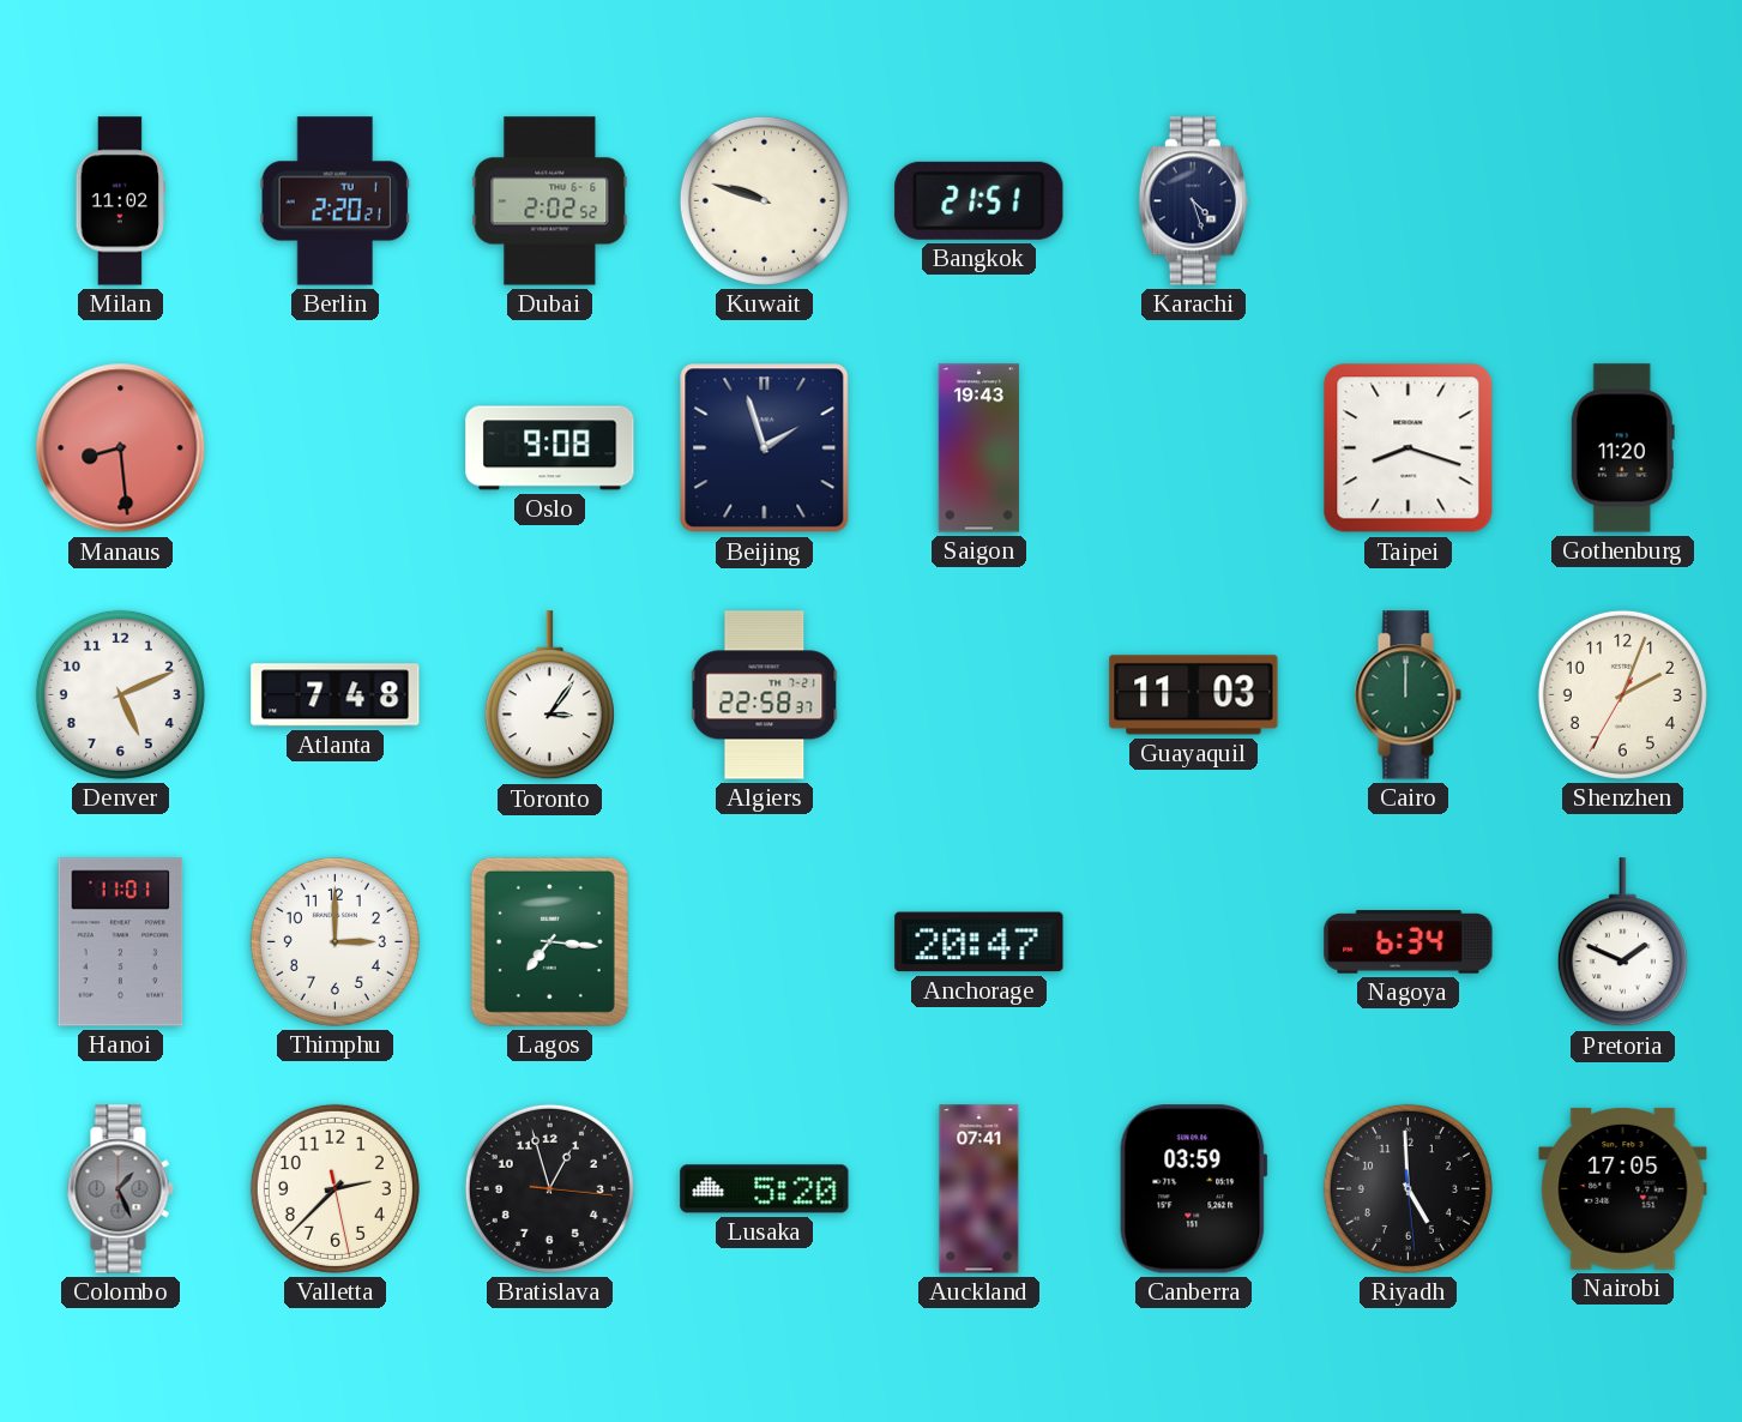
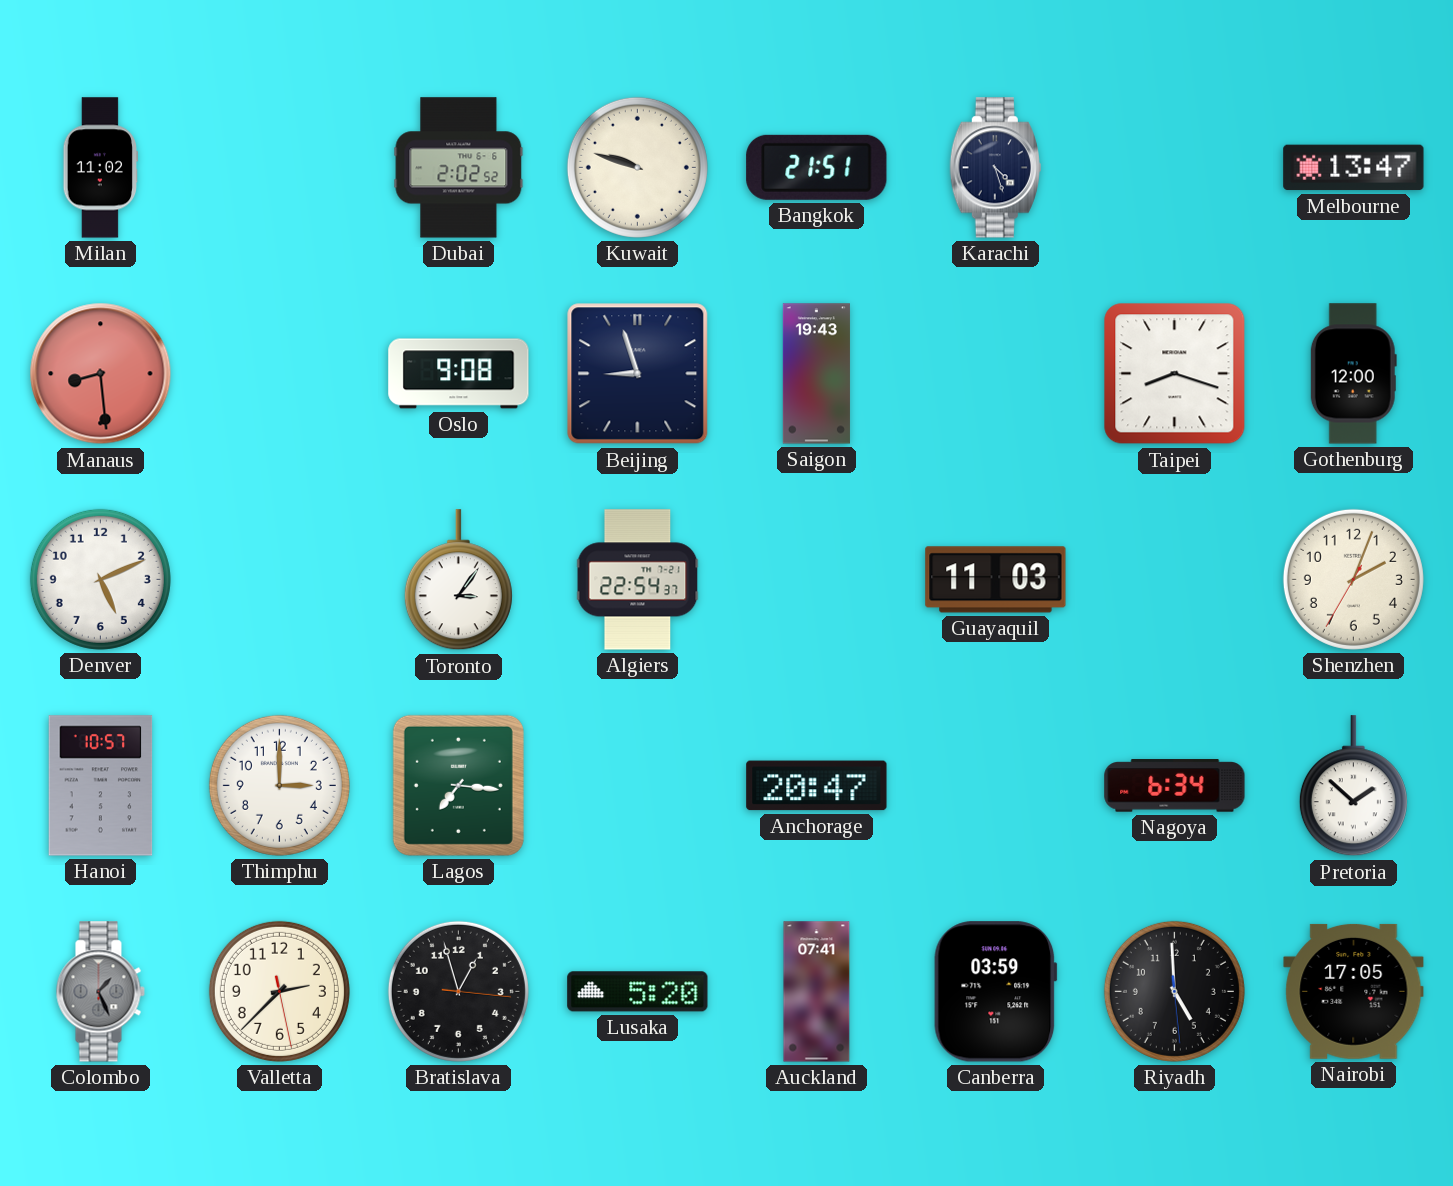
Berlin: 2:20 -> none (334, 201)
Melbourne: none -> 13:47 (1354, 168)
Beijing: 1:57 -> 8:57 (638, 374)
Gothenburg: 11:20 -> 12:00 (1353, 374)
Atlanta: 7:48 -> none (336, 695)
Algiers: 22:58 -> 22:54 (638, 580)
Cairo: 12:00 -> none (1408, 695)
Hanoi: 11:01 -> 10:57 (101, 786)
Pretoria: 1:49 -> 1:52 (1353, 786)
